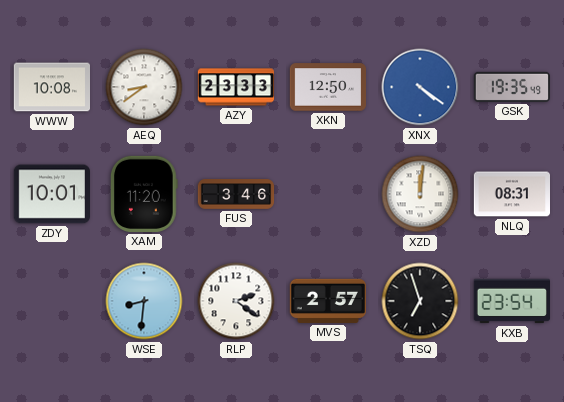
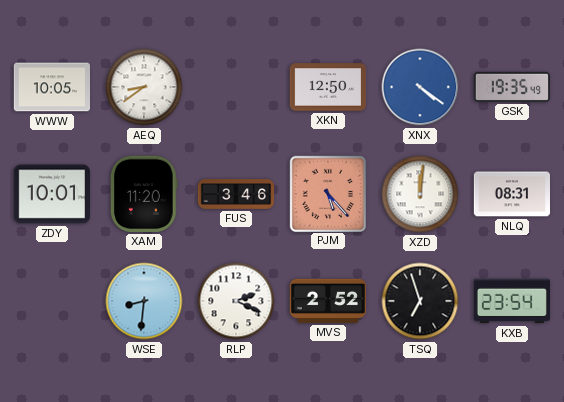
WWW: 10:08 -> 10:05 (51, 87)
AZY: 23:33 -> none (235, 87)
PJM: none -> 5:23 (327, 193)
RLP: 2:21 -> 2:19 (236, 301)
MVS: 2:57 -> 2:52 (327, 301)
